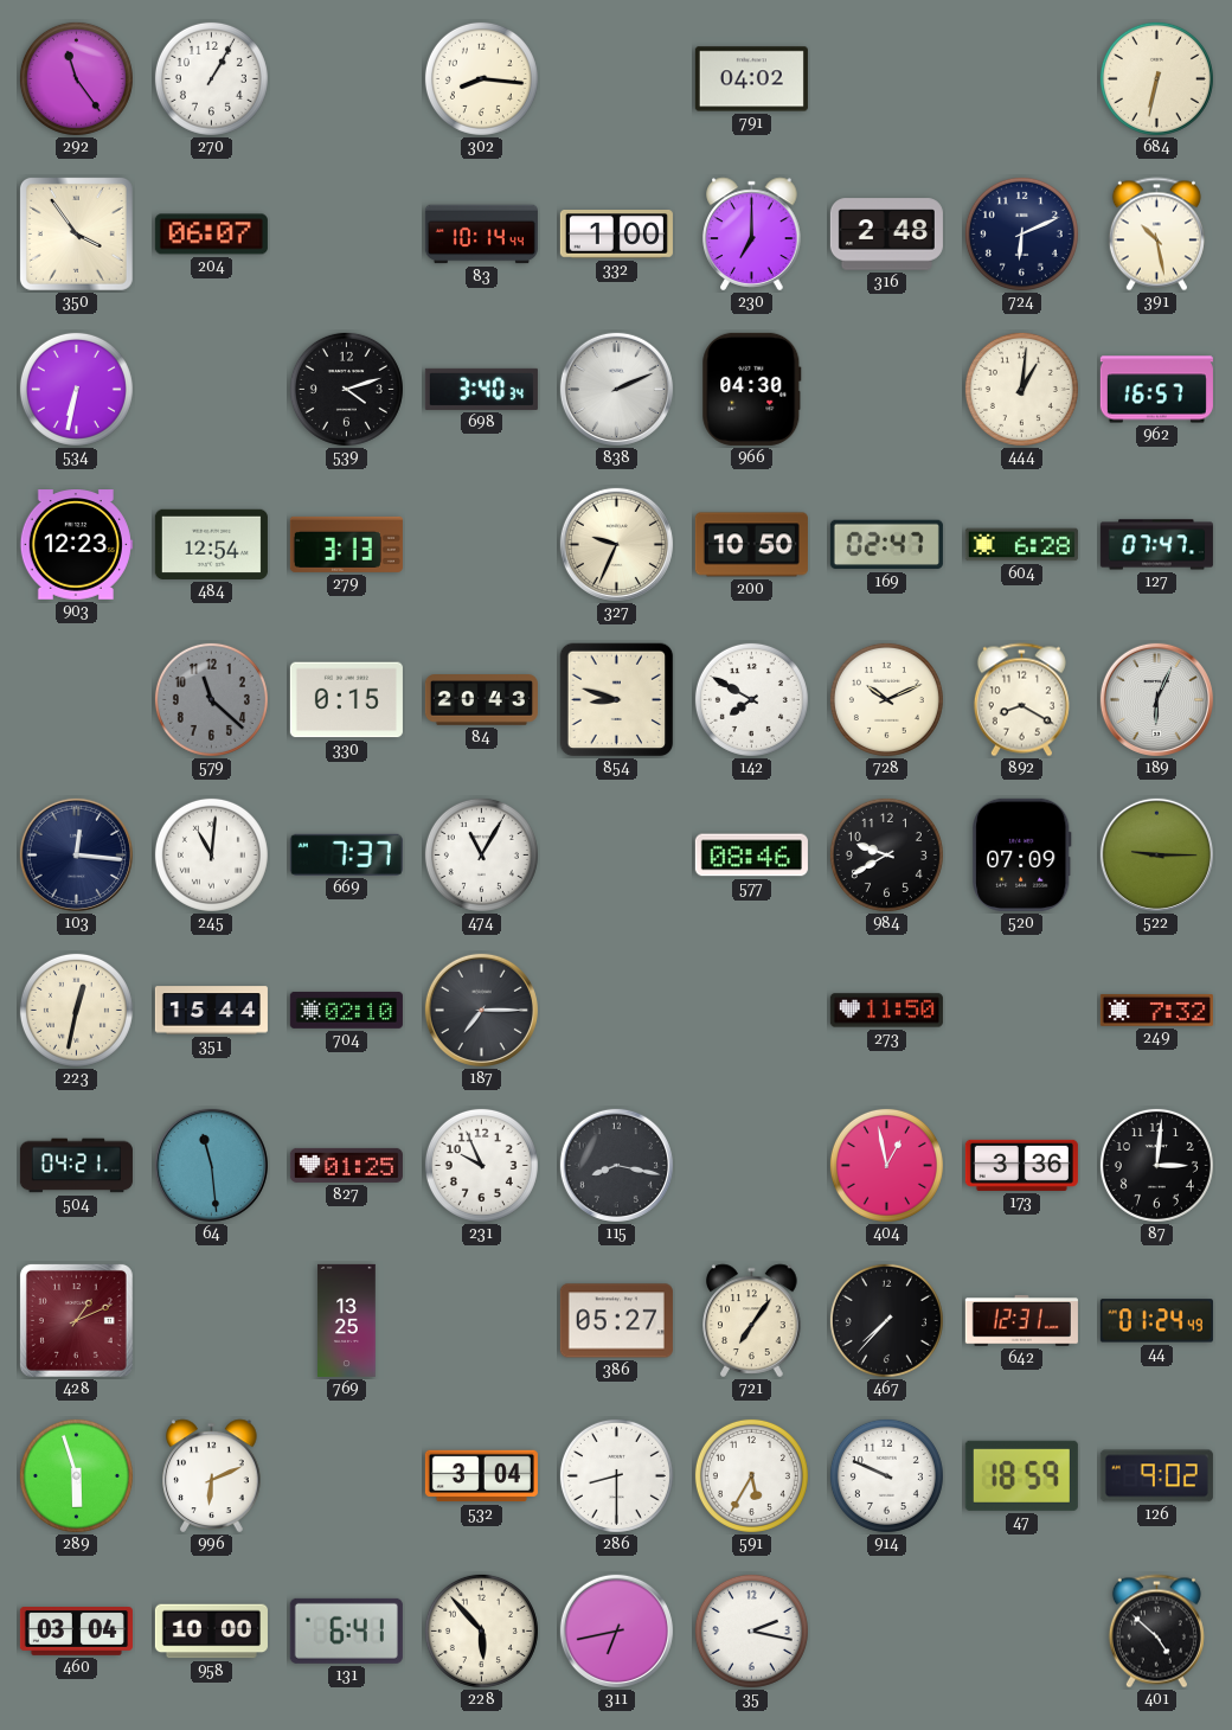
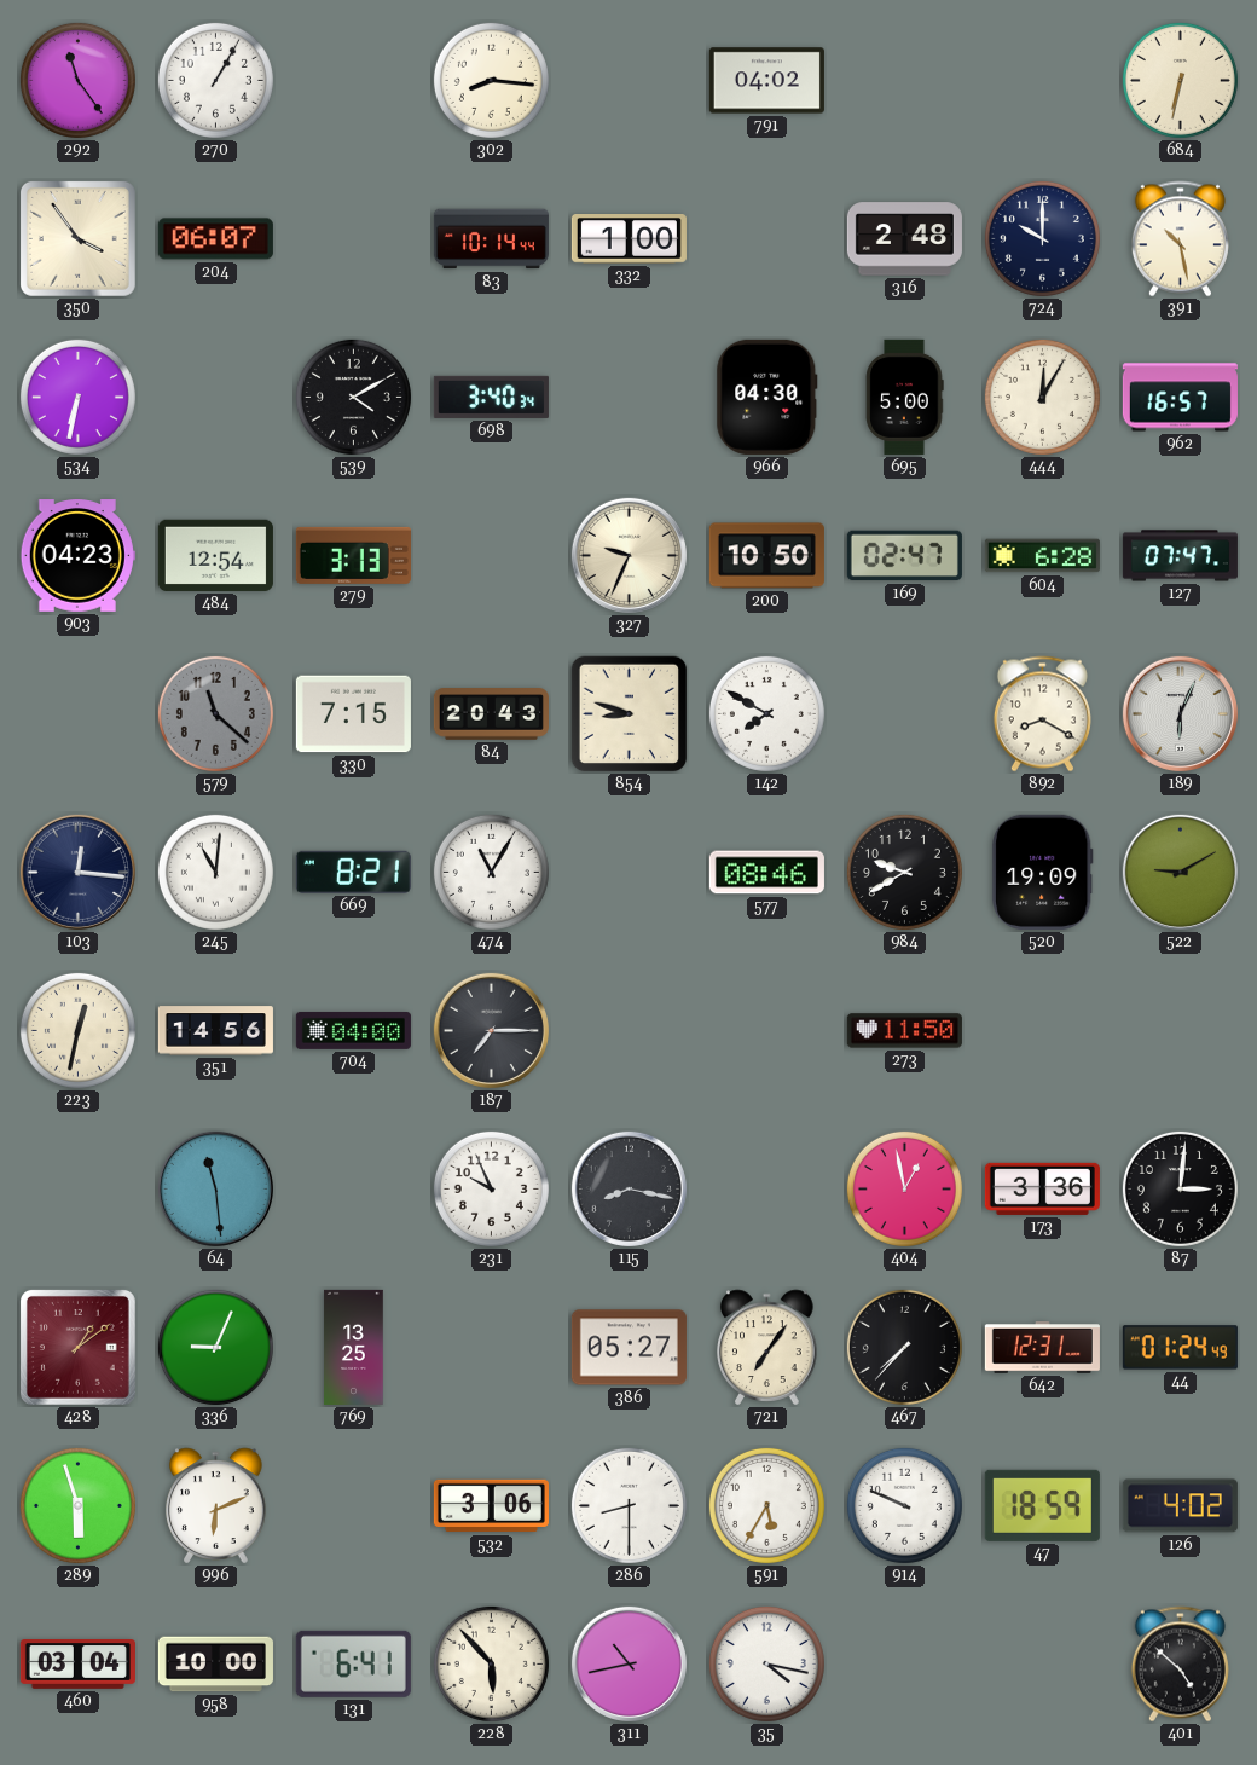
230: 7:00 -> none (752, 235)
724: 6:11 -> 10:00 (1042, 238)
539: 4:12 -> 4:10 (353, 397)
838: 2:11 -> none (616, 389)
695: none -> 5:00 (905, 397)
444: 1:01 -> 12:05 (1042, 397)
903: 12:23 -> 04:23 (77, 556)
330: 0:15 -> 7:15 (353, 714)
728: 10:11 -> none (886, 699)
669: 7:37 -> 8:21 (353, 872)
520: 07:09 -> 19:09 (1043, 872)
522: 9:15 -> 9:10 (1180, 872)
351: 15:44 -> 14:56 (215, 1031)
704: 02:10 -> 04:00 (353, 1030)
249: 7:32 -> none (1156, 1010)
504: 04:21 -> none (76, 1166)
827: 01:25 -> none (346, 1165)
428: 1:11 -> 1:09 (77, 1347)
336: none -> 9:04 (215, 1347)
532: 3:04 -> 3:06 (491, 1506)
126: 9:02 -> 4:02 (1180, 1506)
311: 6:43 -> 10:43 (628, 1663)
35: 2:17 -> 4:17 (766, 1663)
